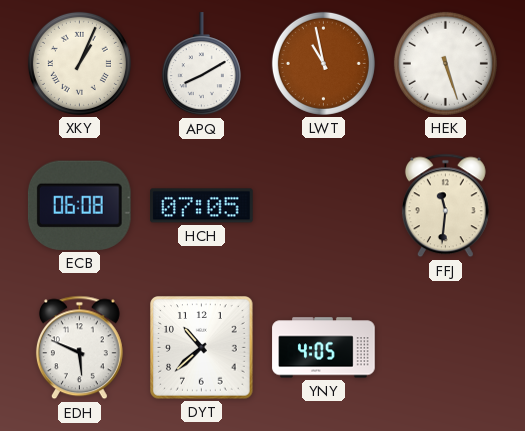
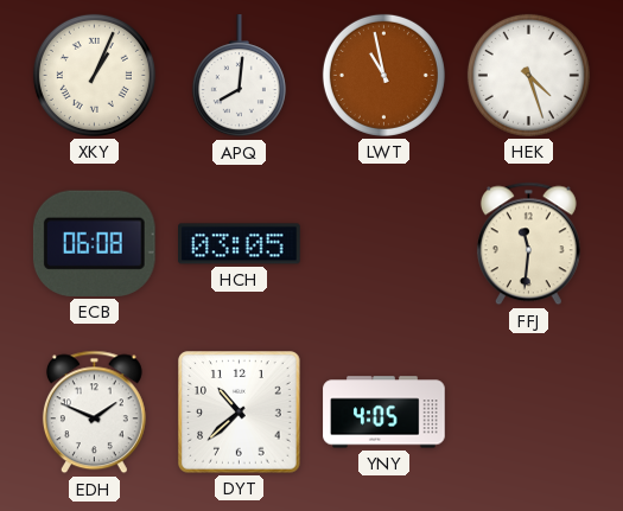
APQ: 8:10 -> 8:01 (239, 76)
HEK: 5:27 -> 4:27 (528, 75)
HCH: 07:05 -> 03:05 (240, 244)
EDH: 5:49 -> 1:49 (94, 413)
